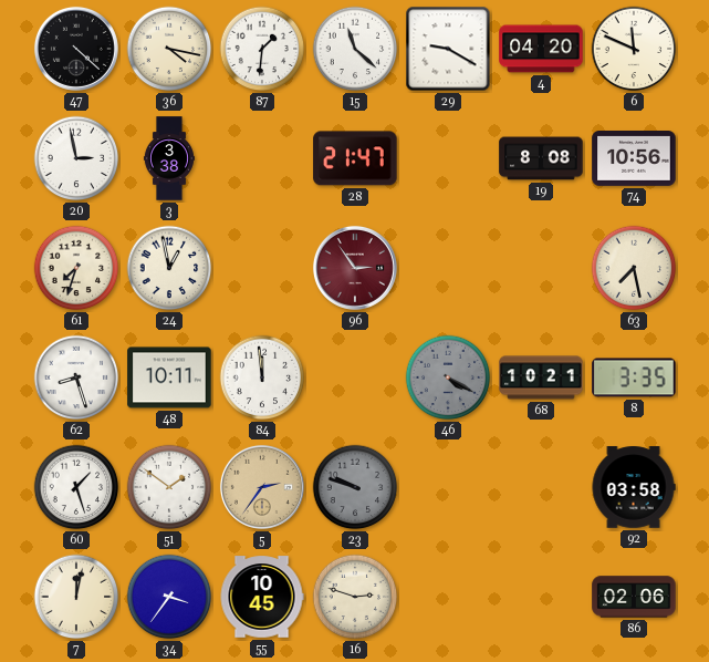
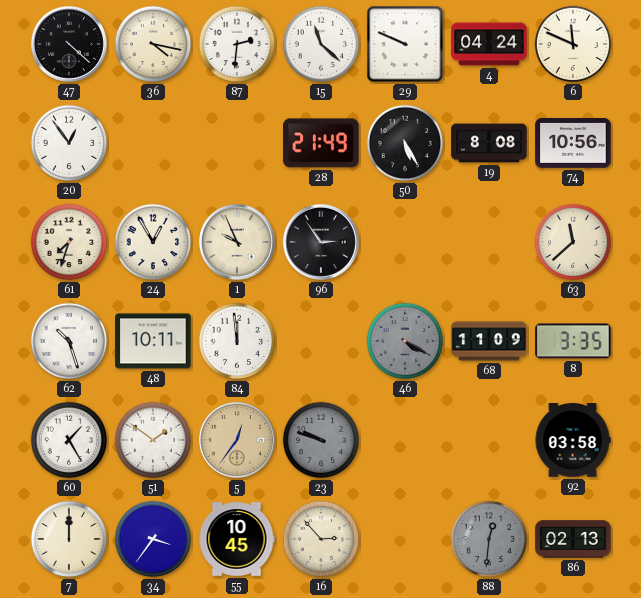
87: 1:31 -> 2:31 (237, 44)
29: 9:20 -> 9:49 (405, 44)
4: 04:20 -> 04:24 (489, 44)
20: 2:58 -> 12:54 (69, 143)
3: 3:38 -> none (169, 158)
28: 21:47 -> 21:49 (321, 143)
50: none -> 5:25 (405, 143)
24: 12:58 -> 12:55 (153, 242)
1: none -> 9:56 (237, 242)
96 dial: burgundy -> black (321, 242)
63: 7:28 -> 11:38 (573, 242)
62: 8:27 -> 10:27 (69, 341)
68: 10:21 -> 11:09 (489, 341)
60: 1:27 -> 1:25 (69, 440)
5: 2:36 -> 12:36 (237, 440)
7: 12:02 -> 12:00 (69, 539)
16: 2:48 -> 2:53 (321, 539)
88: none -> 12:31 (489, 539)
86: 02:06 -> 02:13 (573, 539)
